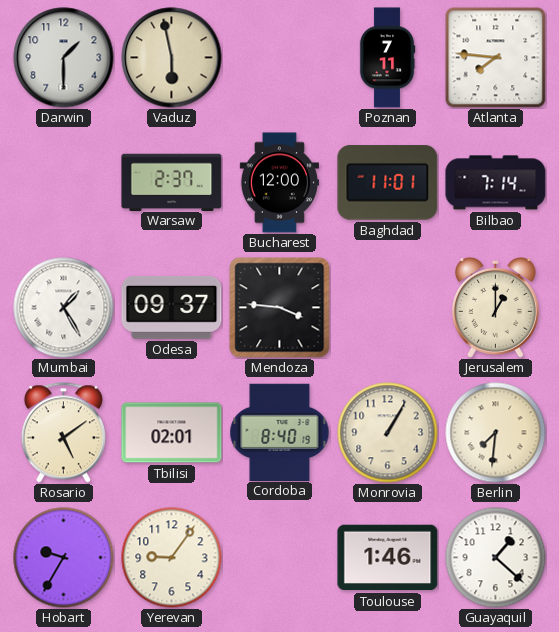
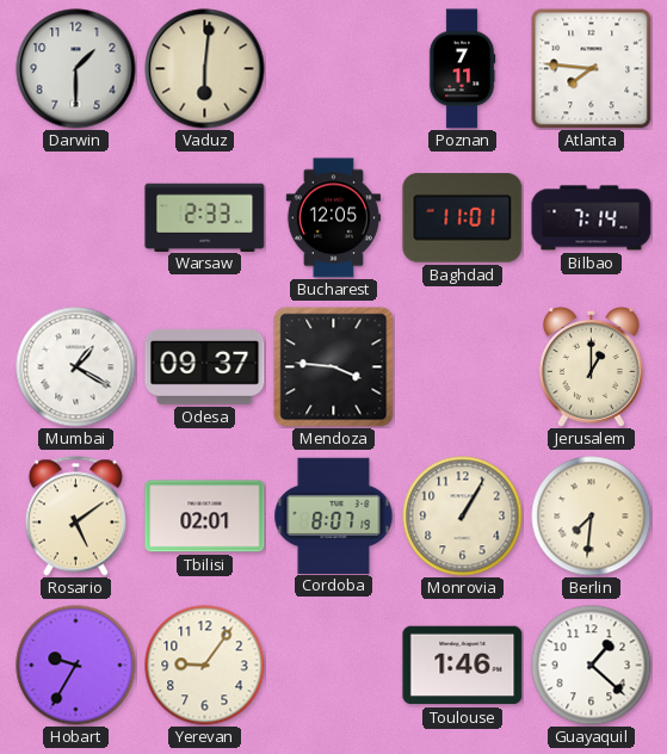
Vaduz: 5:58 -> 6:01 (205, 69)
Warsaw: 2:37 -> 2:33 (205, 217)
Bucharest: 12:00 -> 12:05 (333, 218)
Mumbai: 1:25 -> 1:20 (76, 367)
Cordoba: 8:40 -> 8:07 (334, 515)
